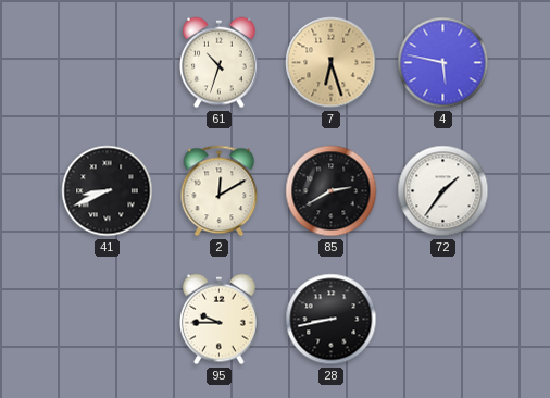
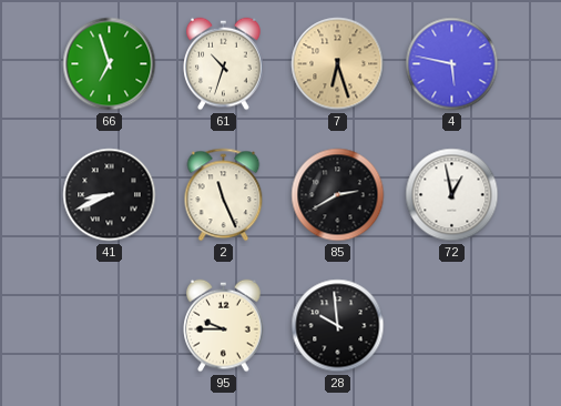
66: none -> 6:57 (110, 64)
2: 12:10 -> 11:26 (224, 195)
72: 1:36 -> 12:58 (452, 195)
28: 8:43 -> 9:59 (338, 326)
